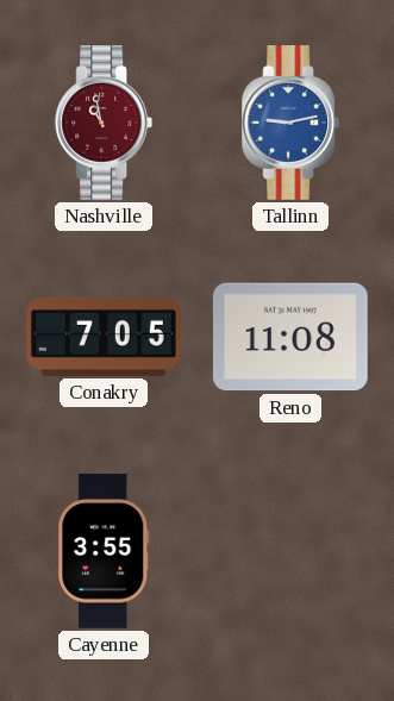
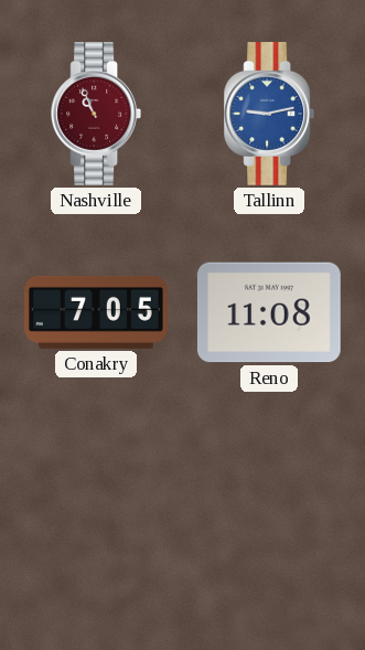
Nashville: 10:58 -> 10:56 (95, 115)
Cayenne: 3:55 -> none (104, 552)
